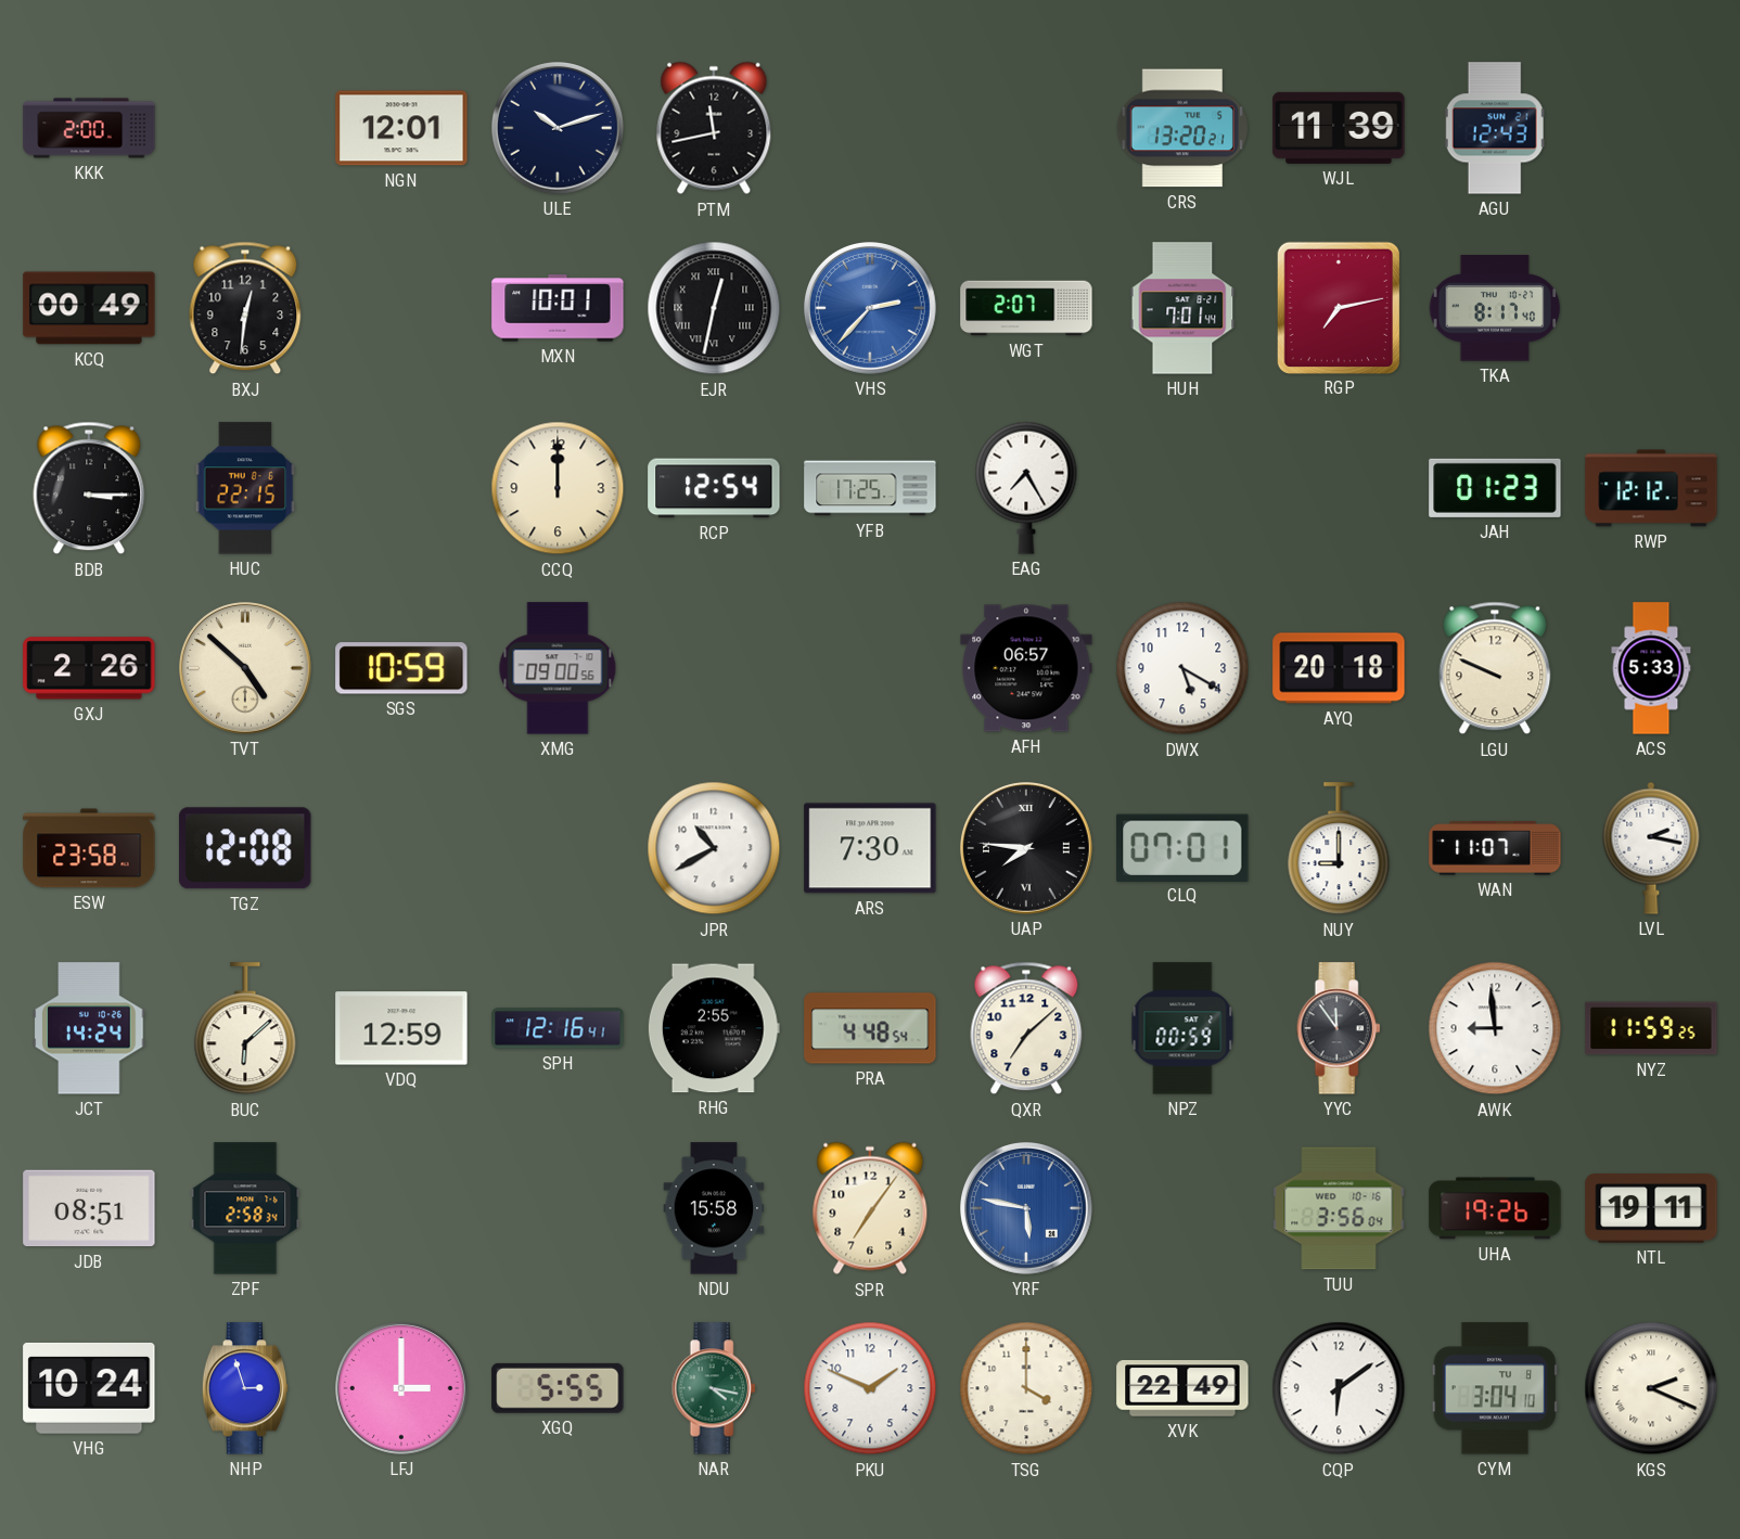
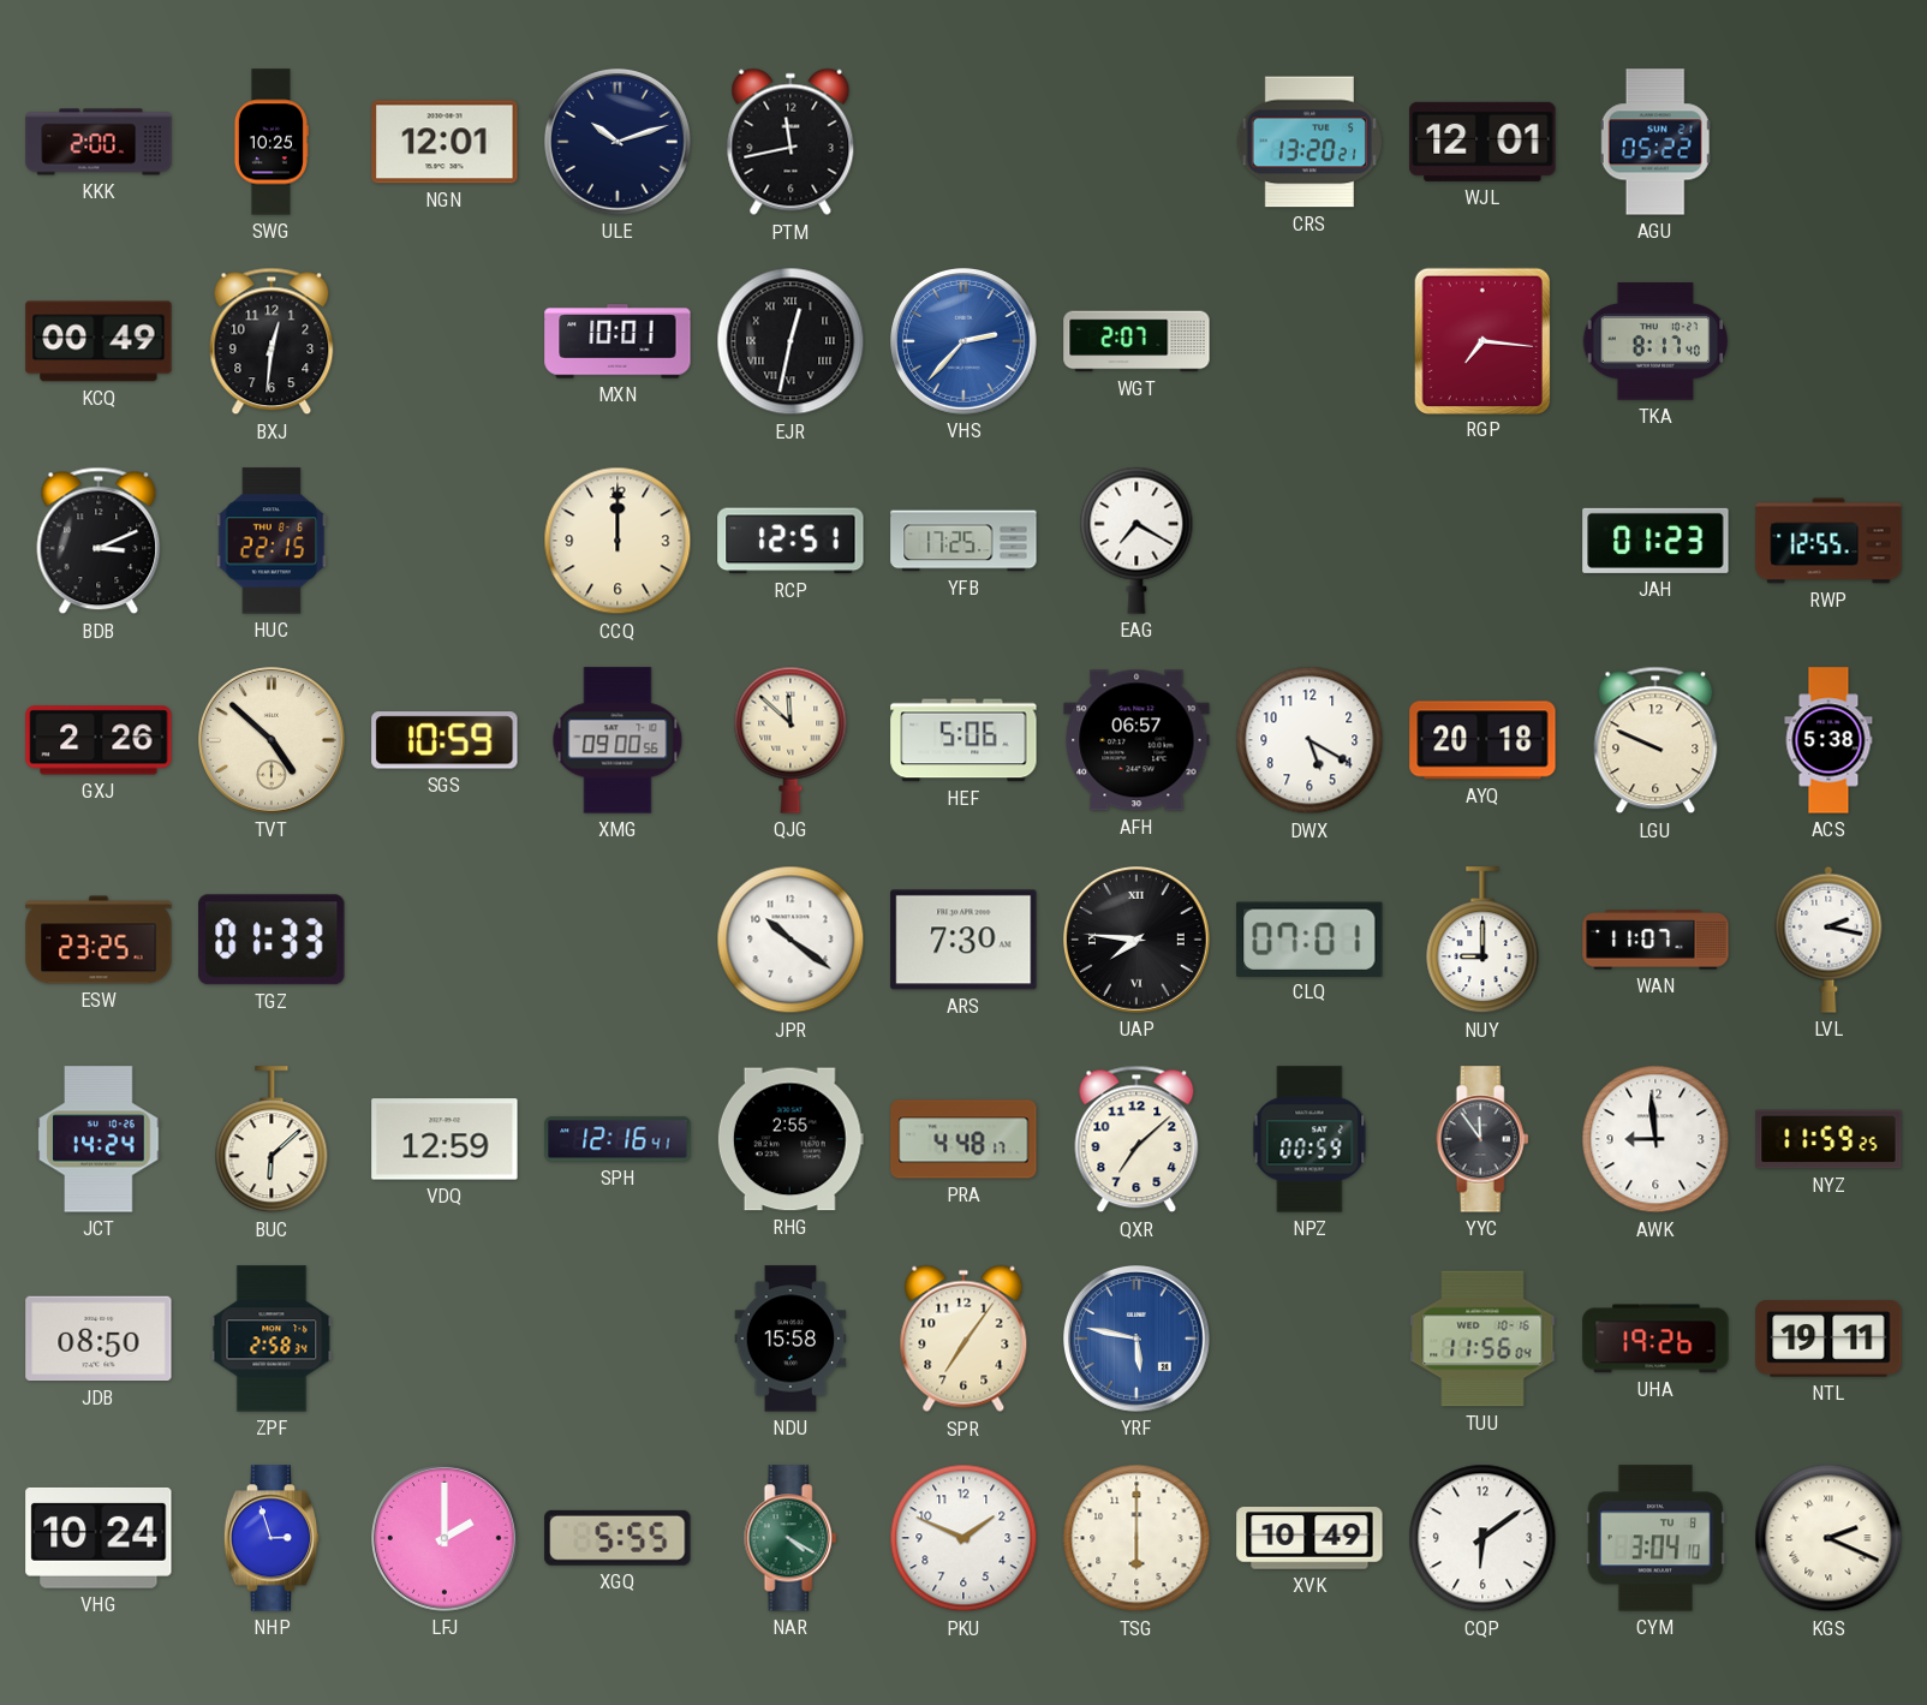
SWG: none -> 10:25 (270, 142)
WJL: 11:39 -> 12:01 (1482, 142)
AGU: 12:43 -> 05:22 (1655, 142)
HUH: 7:01 -> none (1182, 308)
RGP: 7:13 -> 7:16 (1481, 340)
BDB: 3:15 -> 3:11 (99, 541)
RCP: 12:54 -> 12:51 (791, 541)
EAG: 7:25 -> 7:20 (1136, 541)
RWP: 12:12 -> 12:55 (1828, 541)
QJG: none -> 11:52 (791, 740)
HEF: none -> 5:06 (963, 740)
ACS: 5:33 -> 5:38 (1828, 740)
ESW: 23:58 -> 23:25 (99, 940)
TGZ: 12:08 -> 01:33 (272, 940)
JPR: 10:40 -> 10:21 (791, 940)
PRA: 4:48:54 -> 4:48:17 (963, 1139)
JDB: 08:51 -> 08:50 (99, 1339)
TUU: 3:56 -> 11:56 (1482, 1339)
LFJ: 3:00 -> 2:00 (446, 1539)
NAR: 4:17 -> 4:20 (791, 1538)
TSG: 4:00 -> 6:00 (1136, 1538)
XVK: 22:49 -> 10:49 (1309, 1538)
